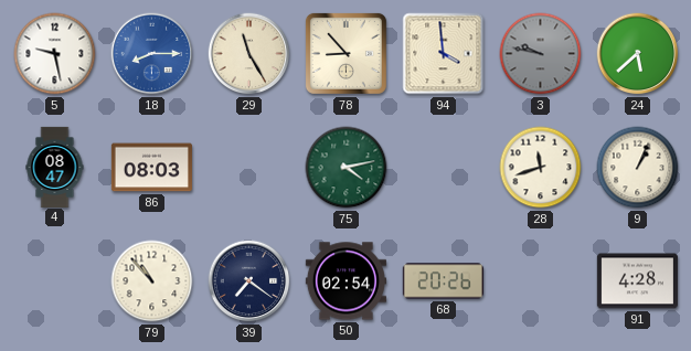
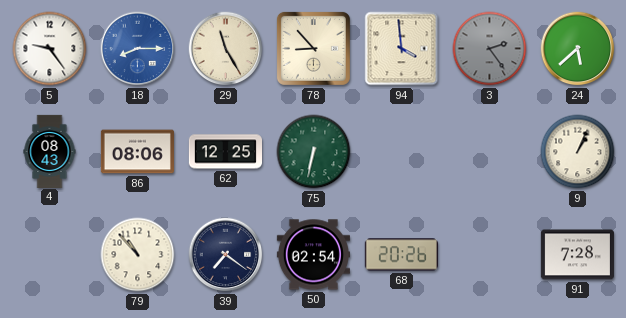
5: 9:28 -> 9:24 (50, 49)
3: 9:47 -> 2:24 (490, 49)
4: 08:47 -> 08:43 (50, 151)
86: 08:03 -> 08:06 (137, 152)
62: none -> 12:25 (225, 152)
75: 4:13 -> 6:32 (314, 152)
28: 11:42 -> none (541, 168)
91: 4:28 -> 7:28 (577, 255)
